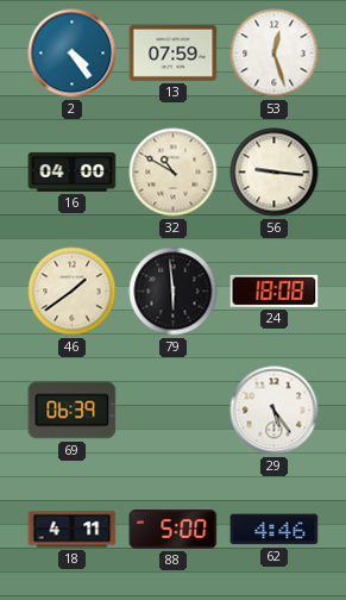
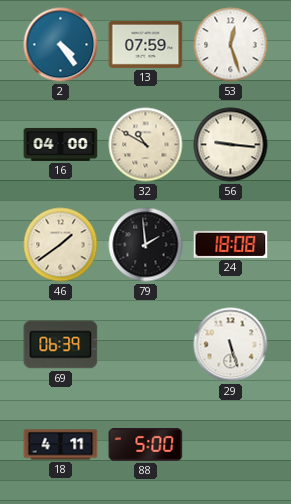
79: 5:59 -> 1:59 (146, 245)
29: 5:24 -> 5:27 (231, 345)
62: 4:46 -> none (275, 530)
